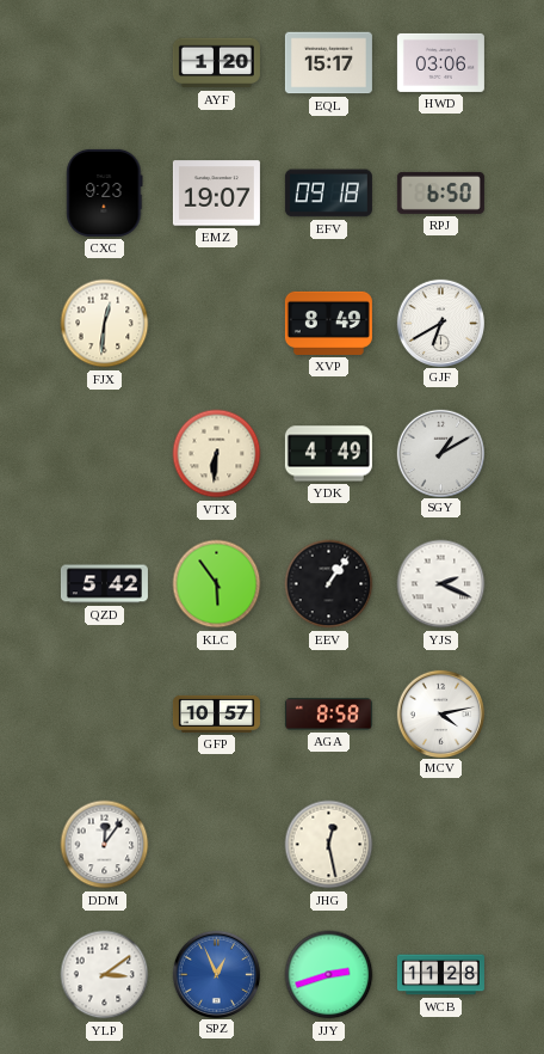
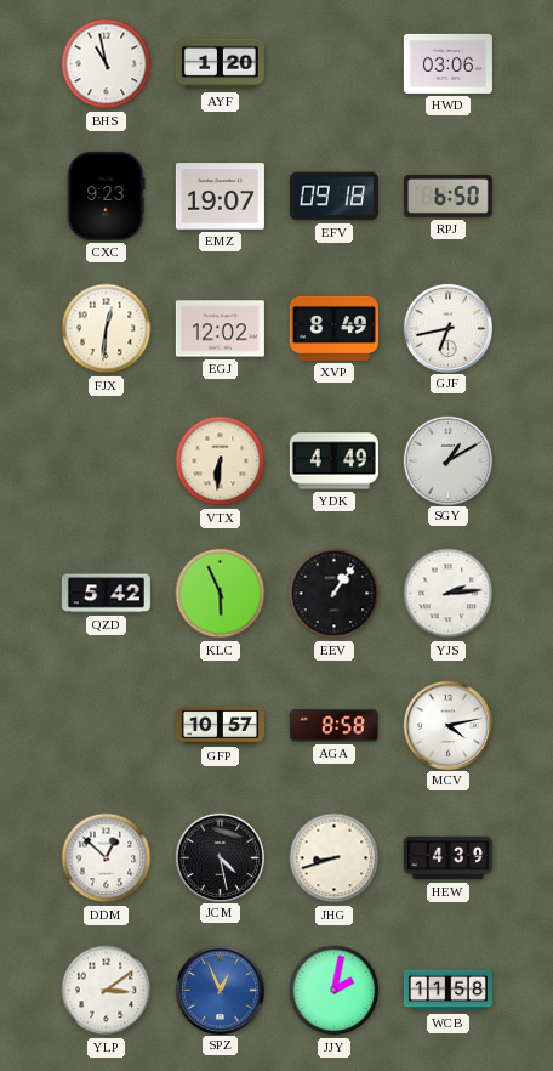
BHS: none -> 10:58 (107, 64)
EQL: 15:17 -> none (328, 63)
EGJ: none -> 12:02 (220, 329)
GJF: 6:40 -> 6:43 (447, 328)
KLC: 5:54 -> 5:56 (221, 594)
YJS: 2:19 -> 2:14 (449, 594)
DDM: 12:06 -> 12:52 (107, 858)
JCM: none -> 4:28 (220, 857)
JHG: 12:28 -> 8:42 (335, 858)
HEW: none -> 4:39 (447, 858)
JJY: 2:42 -> 2:02 (335, 991)
WCB: 11:28 -> 11:58 (447, 991)
